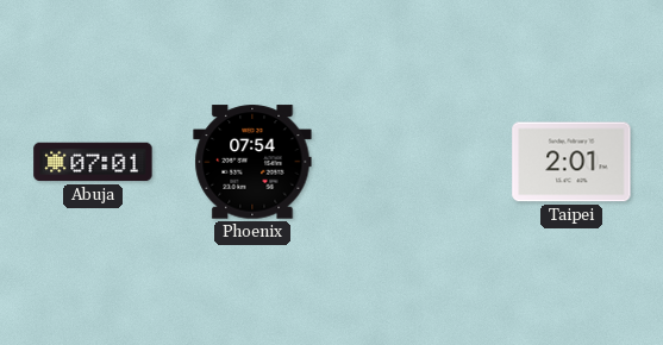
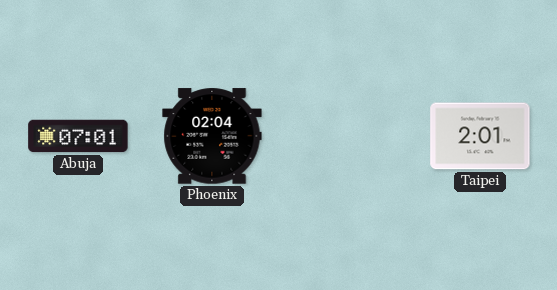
Phoenix: 07:54 -> 02:04 (212, 136)
